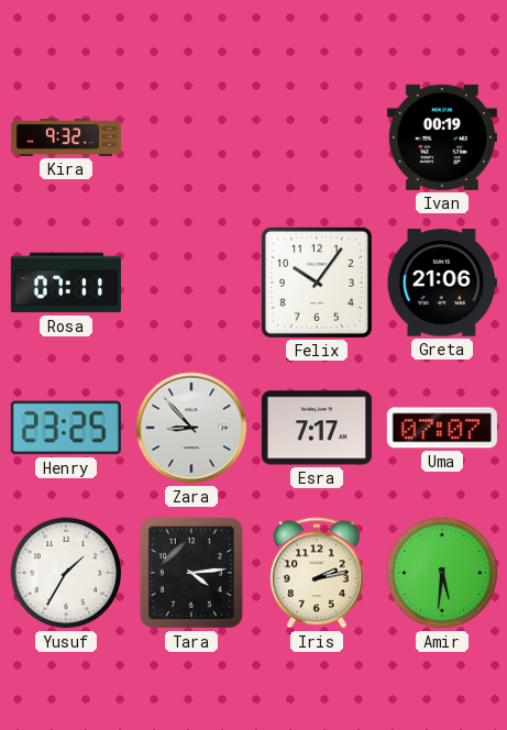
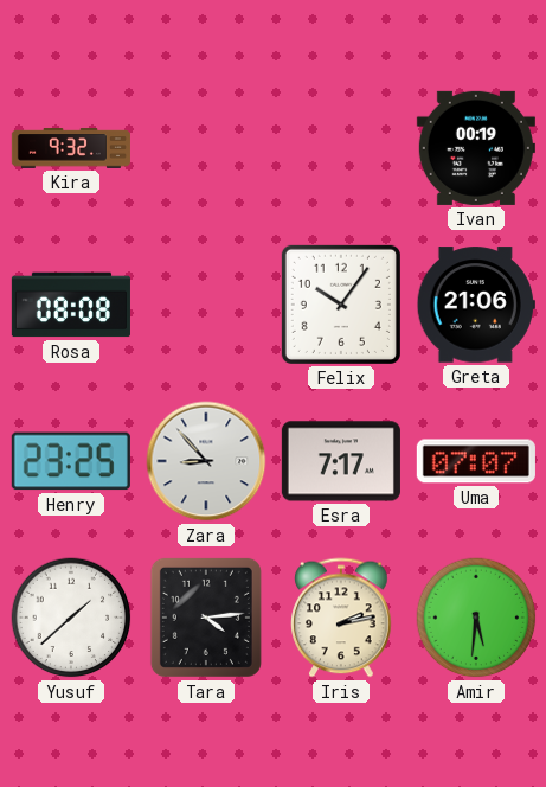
Rosa: 07:11 -> 08:08 (71, 305)
Yusuf: 1:35 -> 1:38 (71, 618)
